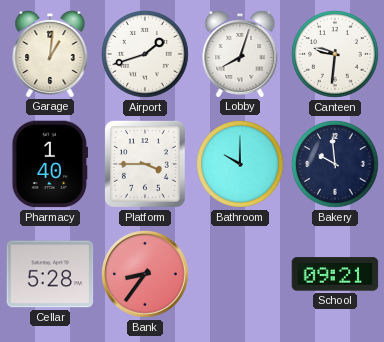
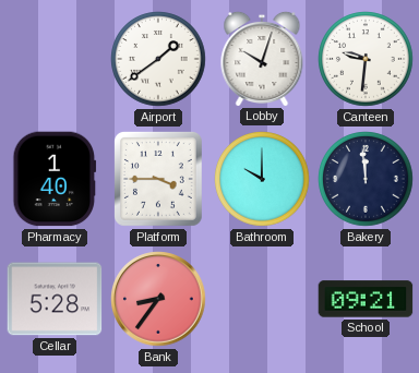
Garage: 1:01 -> none (50, 53)
Airport: 1:42 -> 1:39 (158, 59)
Lobby: 8:03 -> 10:03 (262, 58)
Bakery: 9:59 -> 11:59 (366, 179)
